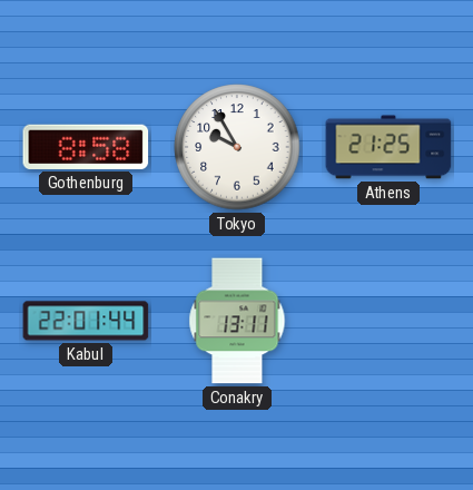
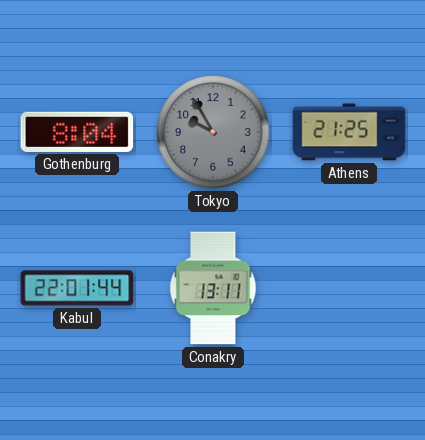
Gothenburg: 8:58 -> 8:04 (77, 132)
Tokyo dial: white -> grey (213, 132)
